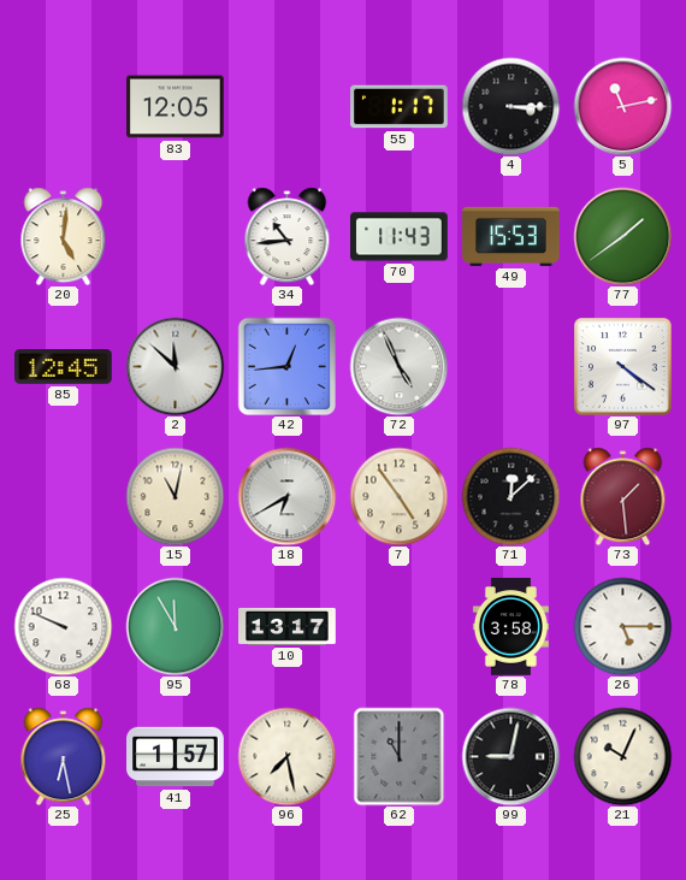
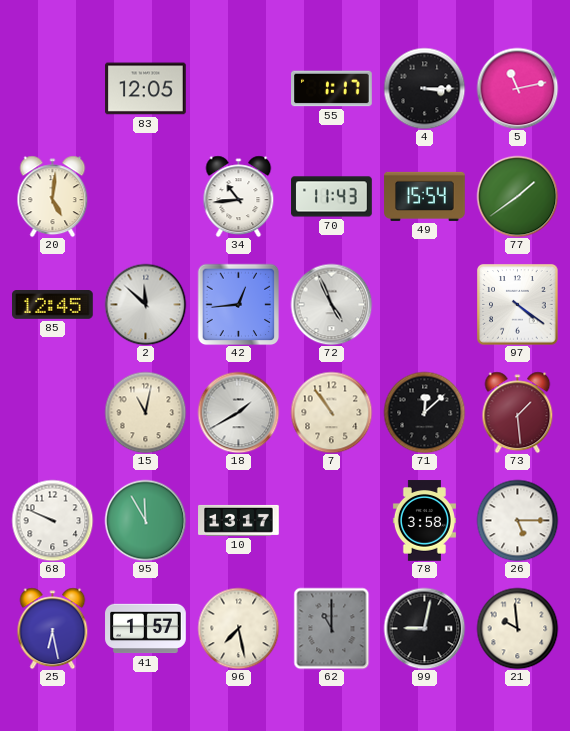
49: 15:53 -> 15:54 (425, 196)
18: 6:40 -> 1:40 (238, 412)
7: 4:54 -> 10:54 (331, 412)
21: 10:04 -> 9:59 (517, 628)
